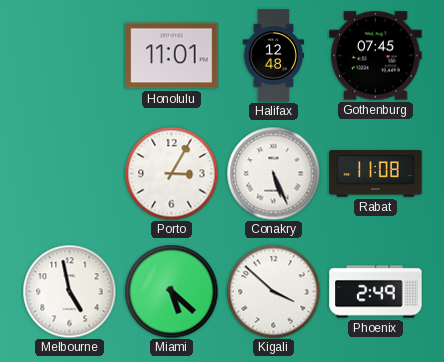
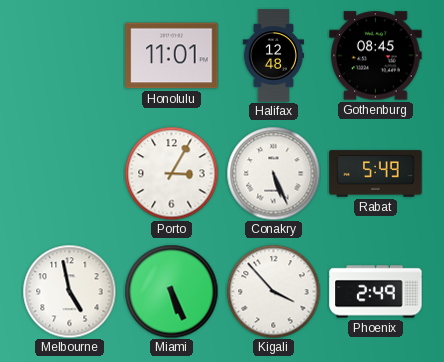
Gothenburg: 07:45 -> 08:45 (376, 56)
Rabat: 11:08 -> 5:49 (376, 174)
Miami: 5:22 -> 5:26 (171, 291)
Kigali: 3:52 -> 3:53 (273, 291)
